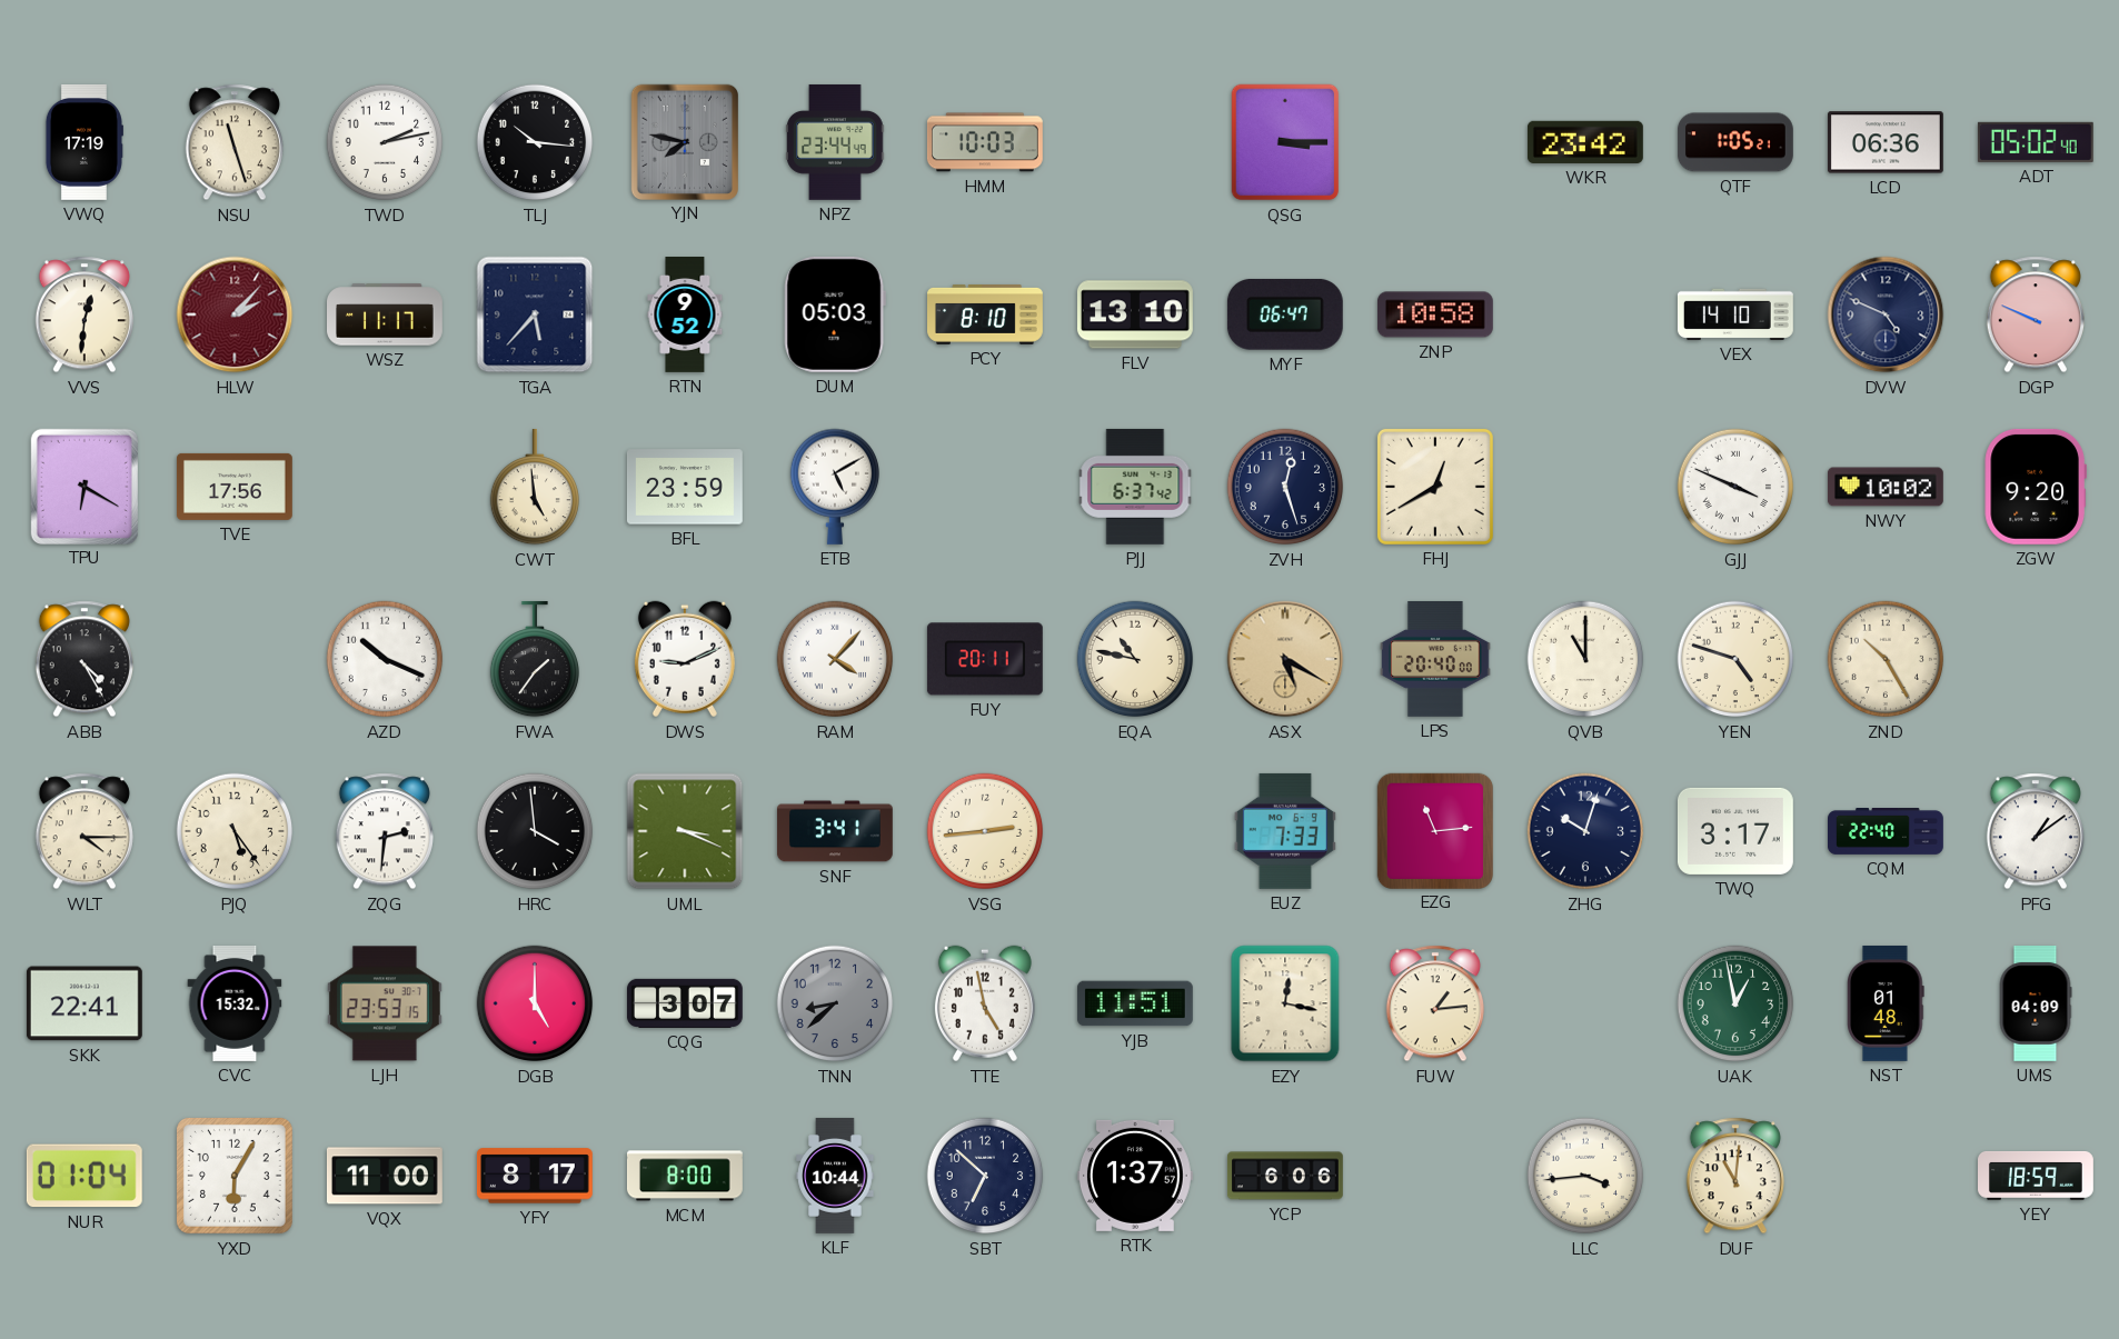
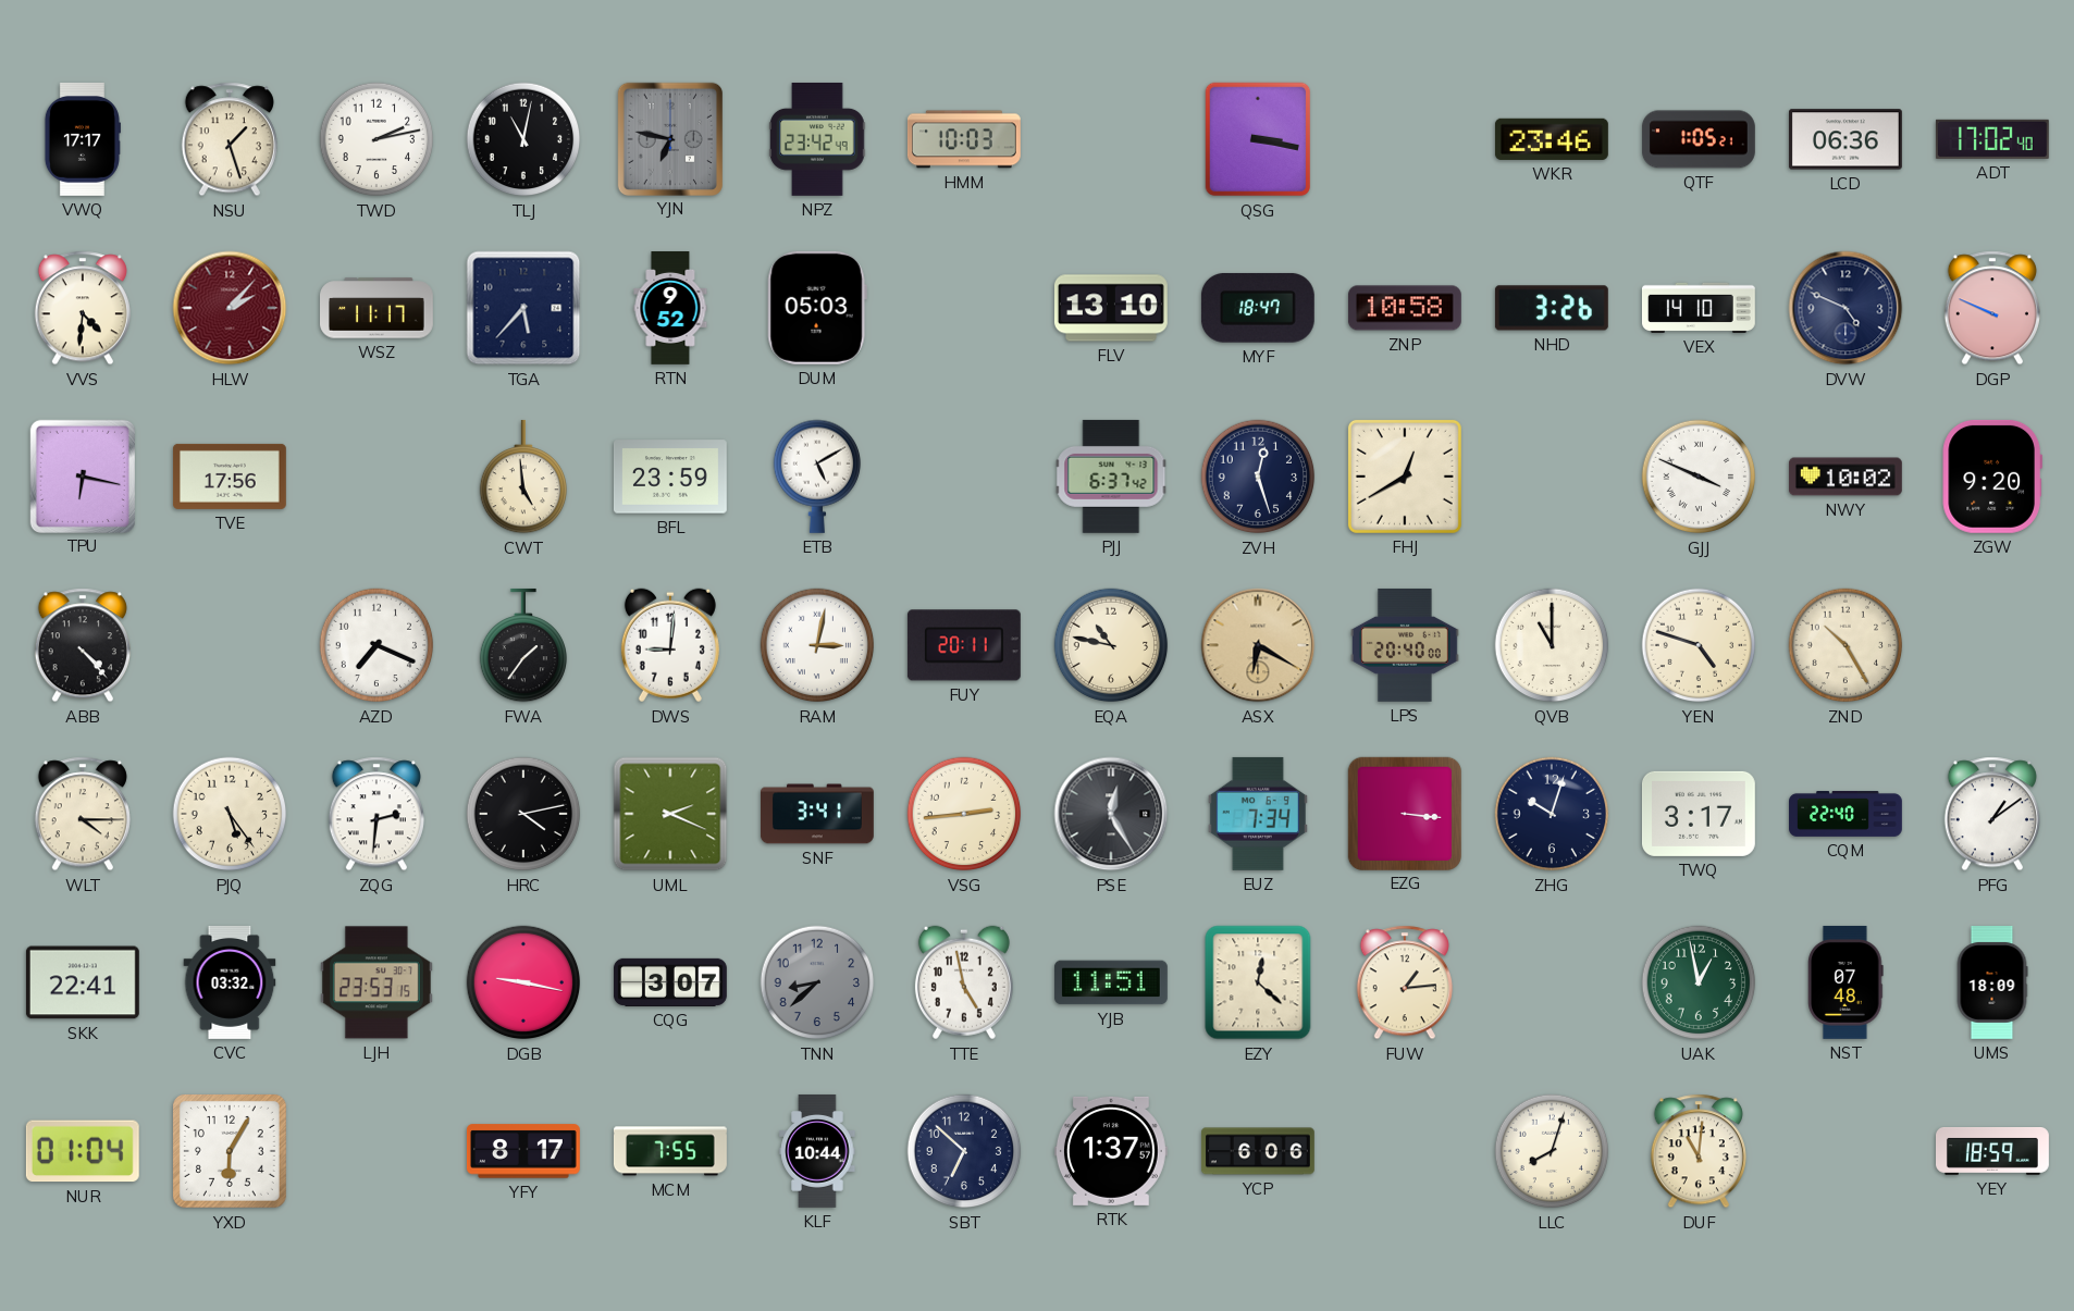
VWQ: 17:19 -> 17:17 (82, 139)
NSU: 11:27 -> 1:27 (230, 139)
TLJ: 10:16 -> 11:02 (523, 139)
YJN: 7:47 -> 6:47 (669, 138)
NPZ: 23:44 -> 23:42 (817, 139)
QSG: 3:15 -> 3:17 (1258, 139)
WKR: 23:42 -> 23:46 (1552, 139)
ADT: 05:02 -> 17:02 (1992, 139)
VVS: 12:31 -> 4:31 (83, 308)
PCY: 8:10 -> none (986, 316)
MYF: 06:47 -> 18:47 (1258, 308)
NHD: none -> 3:26 (1552, 308)
TPU: 6:20 -> 6:17 (82, 475)
ABB: 4:25 -> 4:23 (83, 645)
AZD: 10:19 -> 7:19 (376, 645)
DWS: 9:11 -> 9:01 (670, 645)
RAM: 4:07 -> 3:02 (817, 645)
ASX: 5:20 -> 6:20 (1258, 645)
HRC: 3:59 -> 4:13 (523, 814)
UML: 3:19 -> 2:19 (670, 814)
PSE: none -> 12:25 (1111, 814)
EUZ: 7:33 -> 7:34 (1258, 814)
EZG: 11:14 -> 3:16 (1404, 813)
CVC: 15:32 -> 03:32 (230, 982)
DGB: 5:00 -> 9:17 (523, 982)
EZY: 12:17 -> 12:22 (1258, 982)
NST: 01:48 -> 07:48 (1847, 982)
UMS: 04:09 -> 18:09 (1992, 984)
VQX: 11:00 -> none (385, 1176)
MCM: 8:00 -> 7:55 (670, 1151)
LLC: 3:44 -> 8:03 (1552, 1151)
